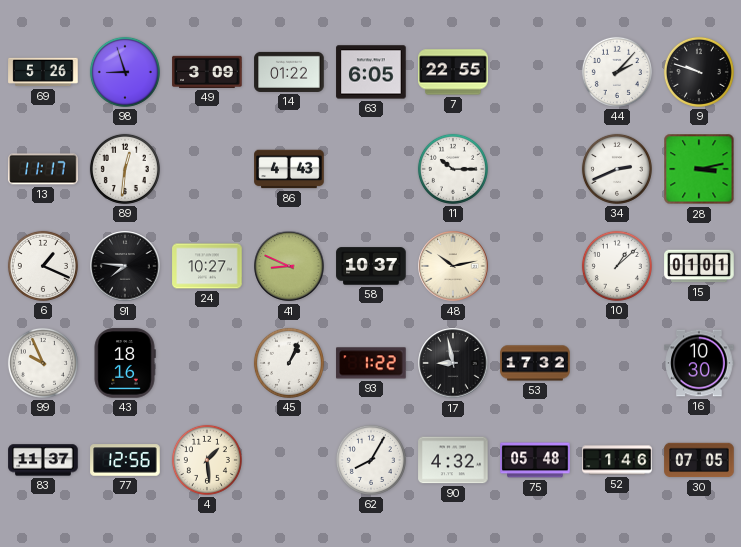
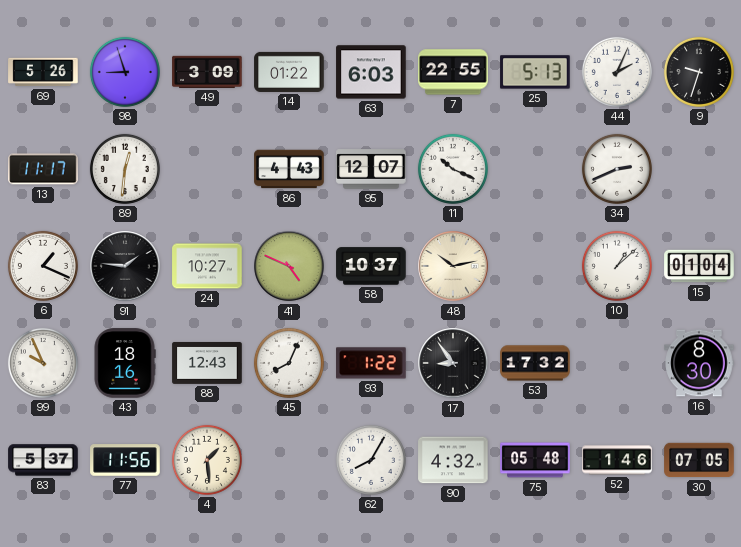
63: 6:05 -> 6:03 (371, 72)
25: none -> 5:13 (535, 72)
44: 2:07 -> 2:04 (617, 72)
9: 9:48 -> 9:33 (699, 72)
95: none -> 12:07 (371, 169)
11: 10:15 -> 10:19 (453, 169)
28: 3:13 -> none (699, 169)
91: 7:46 -> 1:46 (125, 266)
41: 8:49 -> 4:49 (289, 266)
15: 01:01 -> 01:04 (699, 266)
88: none -> 12:43 (207, 363)
45: 1:04 -> 8:04 (289, 363)
17: 8:58 -> 8:54 (453, 363)
16: 10:30 -> 8:30 (699, 363)
83: 11:37 -> 5:37 (43, 460)
77: 12:56 -> 11:56 (125, 460)
